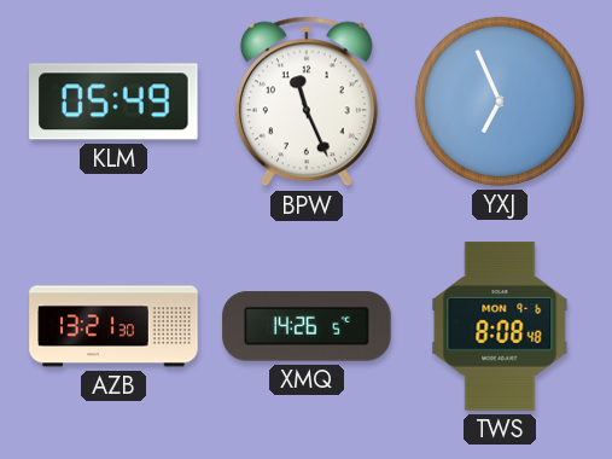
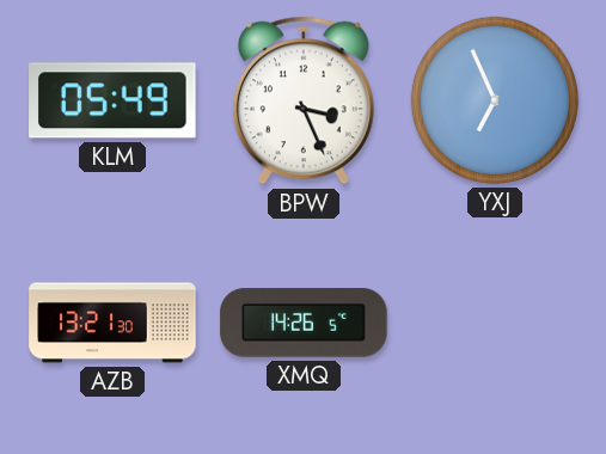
BPW: 11:26 -> 3:26 (304, 100)
TWS: 8:08 -> none (500, 326)
